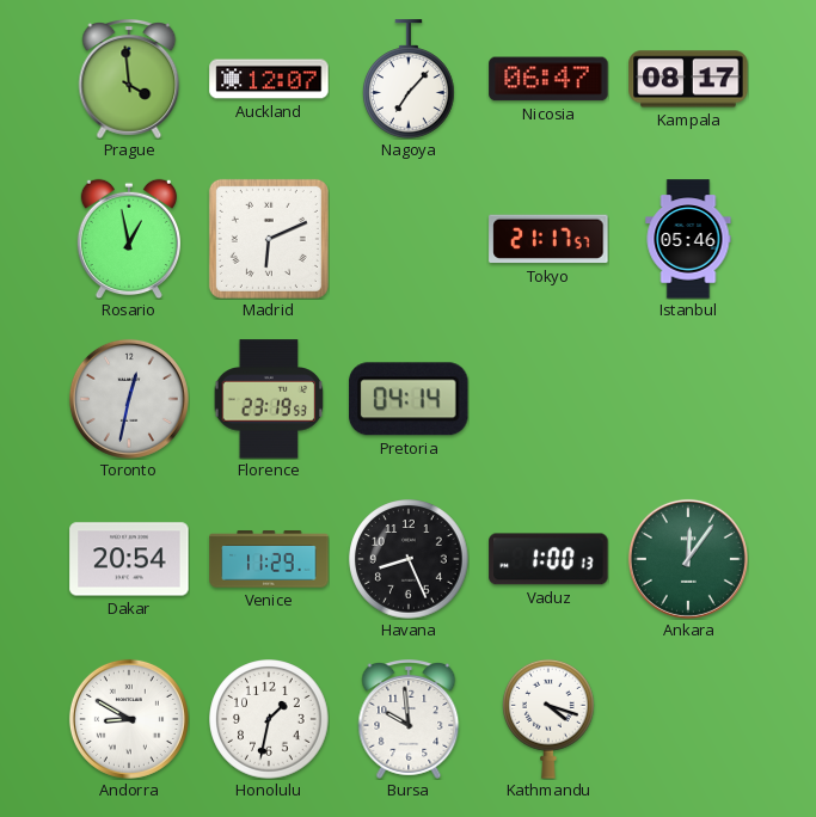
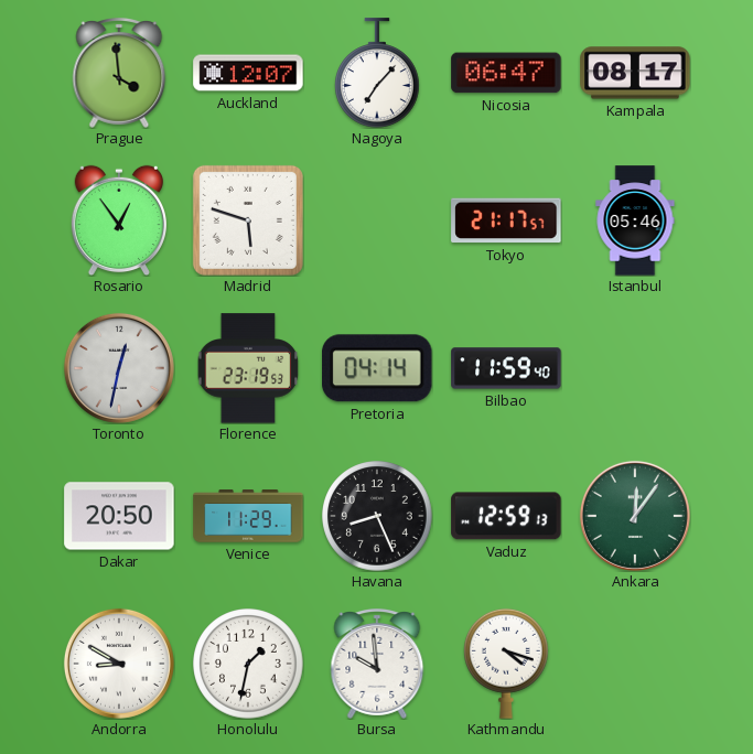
Rosario: 12:58 -> 12:54 (119, 220)
Madrid: 6:11 -> 5:48 (248, 220)
Bilbao: none -> 11:59 (506, 368)
Dakar: 20:54 -> 20:50 (119, 516)
Vaduz: 1:00 -> 12:59 (506, 516)
